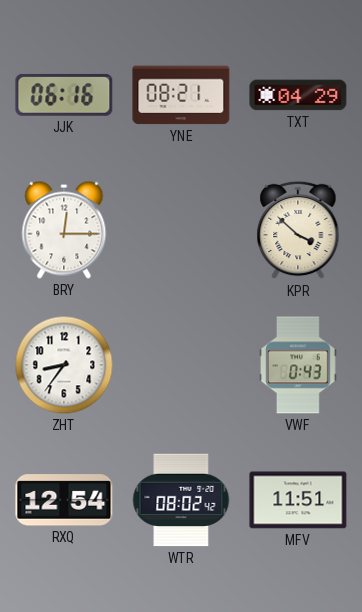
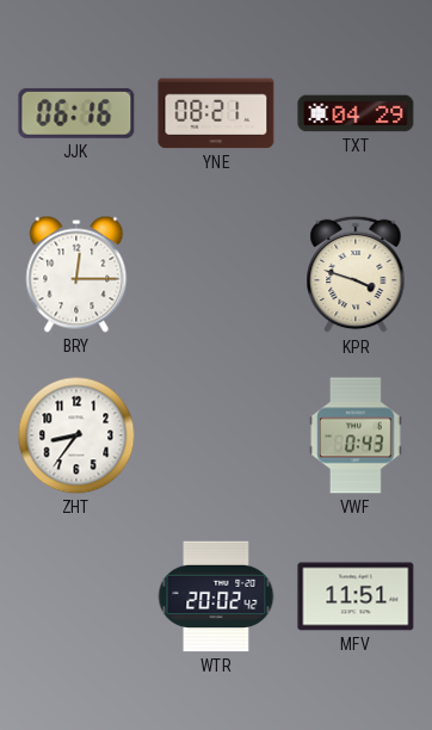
KPR: 3:52 -> 3:48 (356, 274)
RXQ: 12:54 -> none (64, 500)
WTR: 08:02 -> 20:02 (216, 596)
